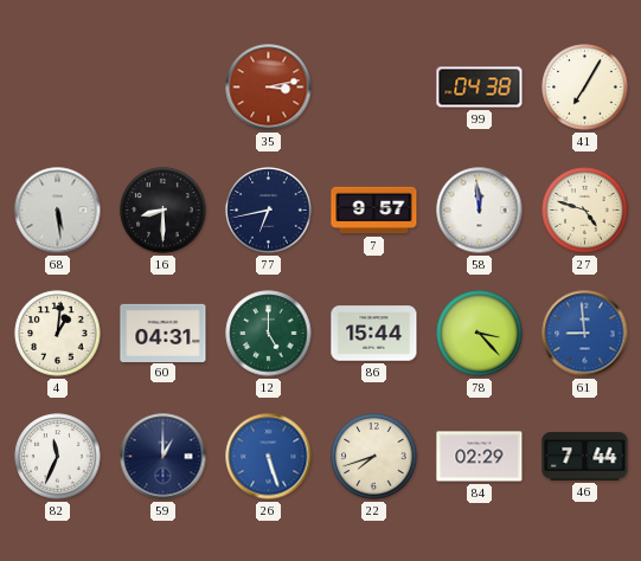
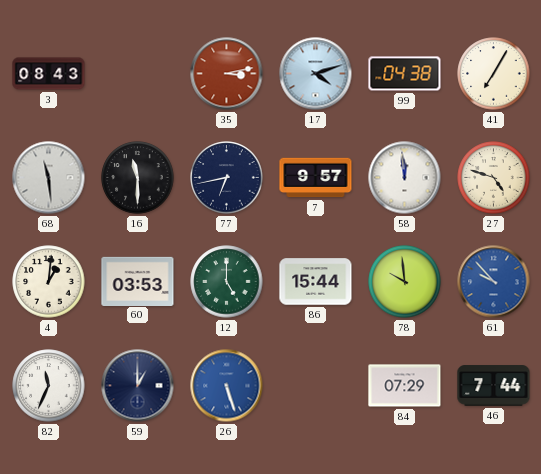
3: none -> 08:43 (49, 74)
17: none -> 4:12 (316, 74)
68: 5:29 -> 11:29 (49, 178)
16: 8:30 -> 11:30 (138, 178)
60: 04:31 -> 03:53 (138, 281)
78: 3:23 -> 9:59 (405, 282)
61: 8:59 -> 9:53 (494, 282)
22: 7:42 -> none (374, 457)
84: 02:29 -> 07:29 (405, 386)
